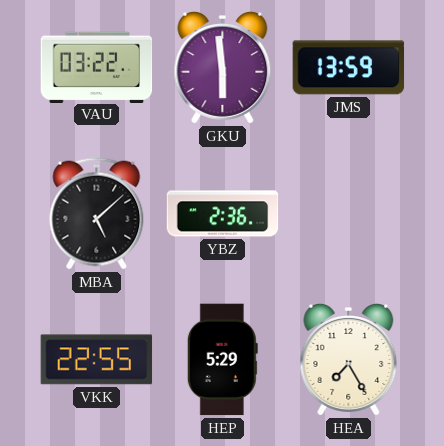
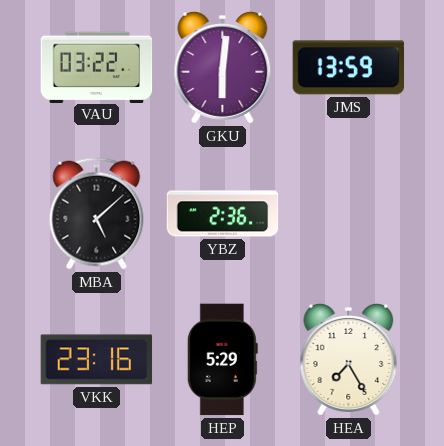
GKU: 5:59 -> 6:01 (223, 68)
VKK: 22:55 -> 23:16 (97, 360)
